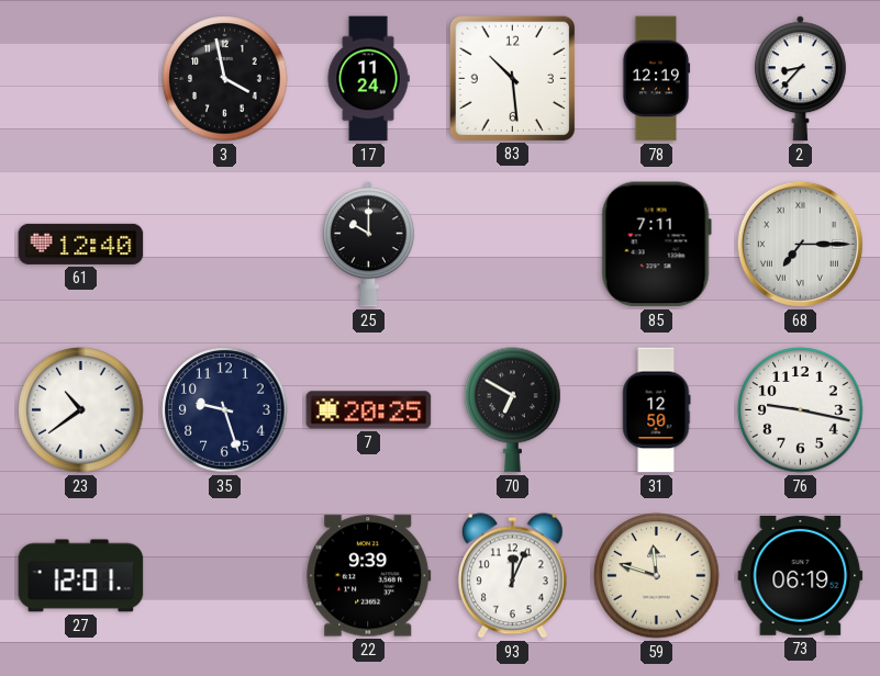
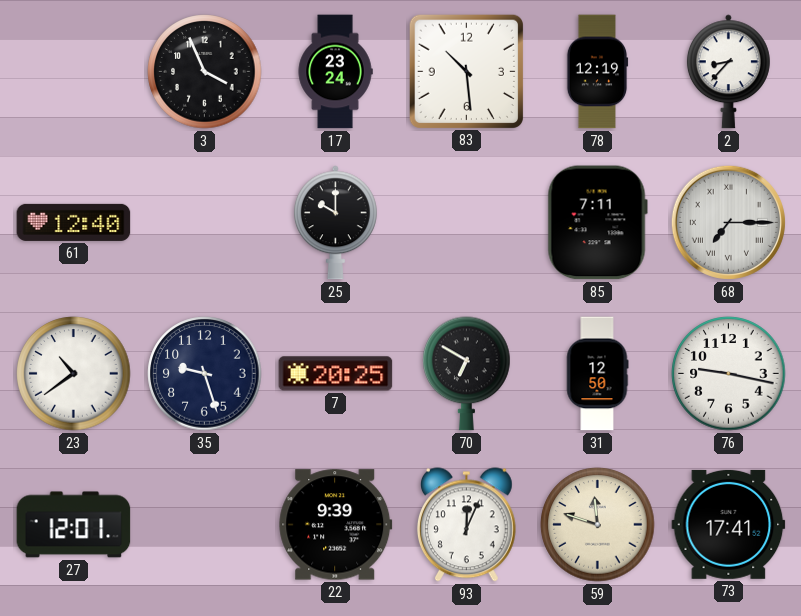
3: 3:58 -> 3:56 (205, 72)
17: 11:24 -> 23:24 (335, 72)
73: 06:19 -> 17:41 (729, 524)
